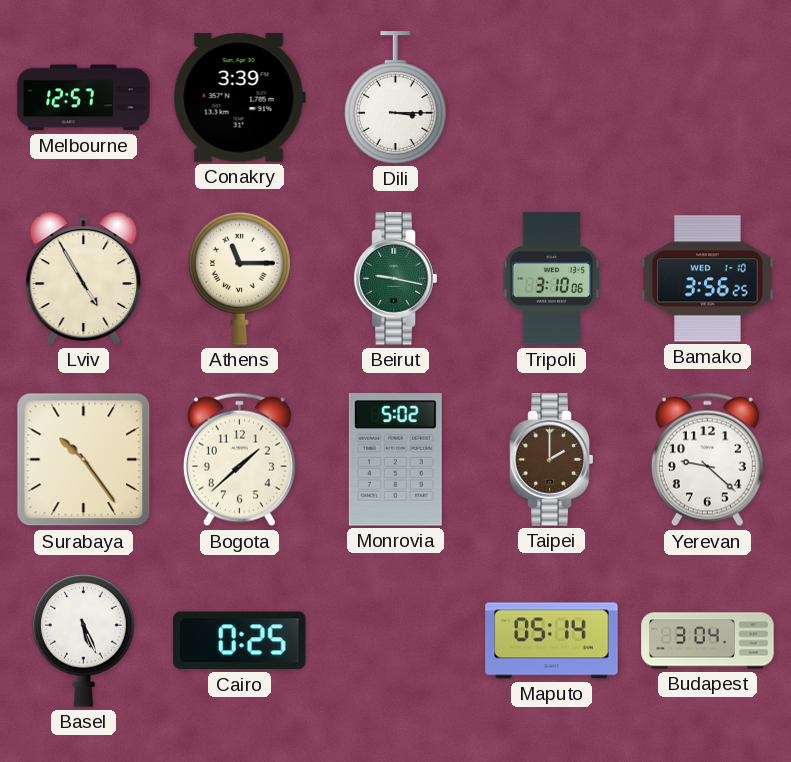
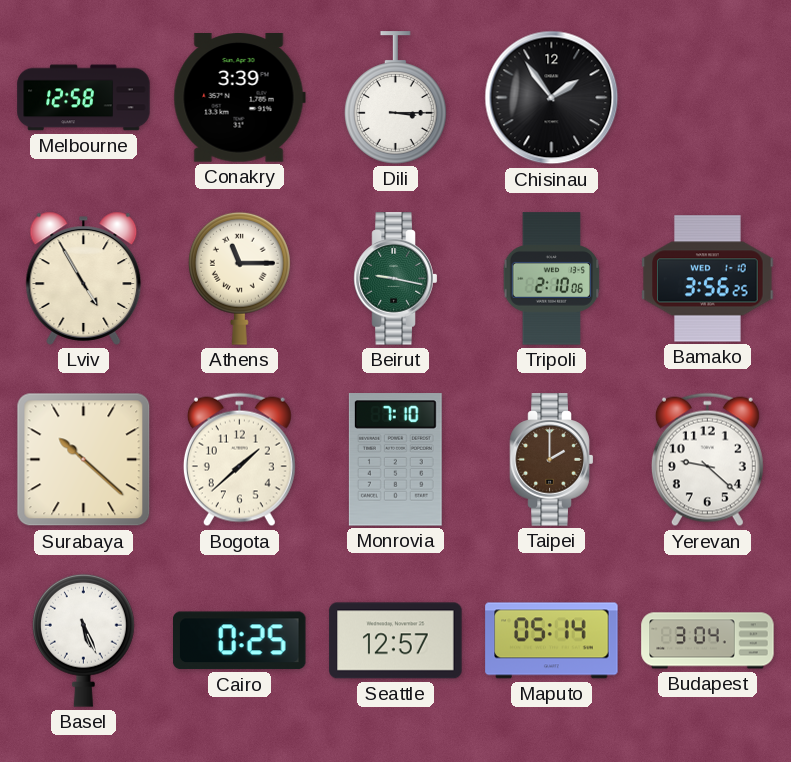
Melbourne: 12:57 -> 12:58 (84, 98)
Chisinau: none -> 1:54 (552, 98)
Tripoli: 3:10 -> 2:10 (552, 279)
Surabaya: 10:24 -> 10:22 (84, 460)
Monrovia: 5:02 -> 7:10 (395, 460)
Seattle: none -> 12:57 (396, 641)
